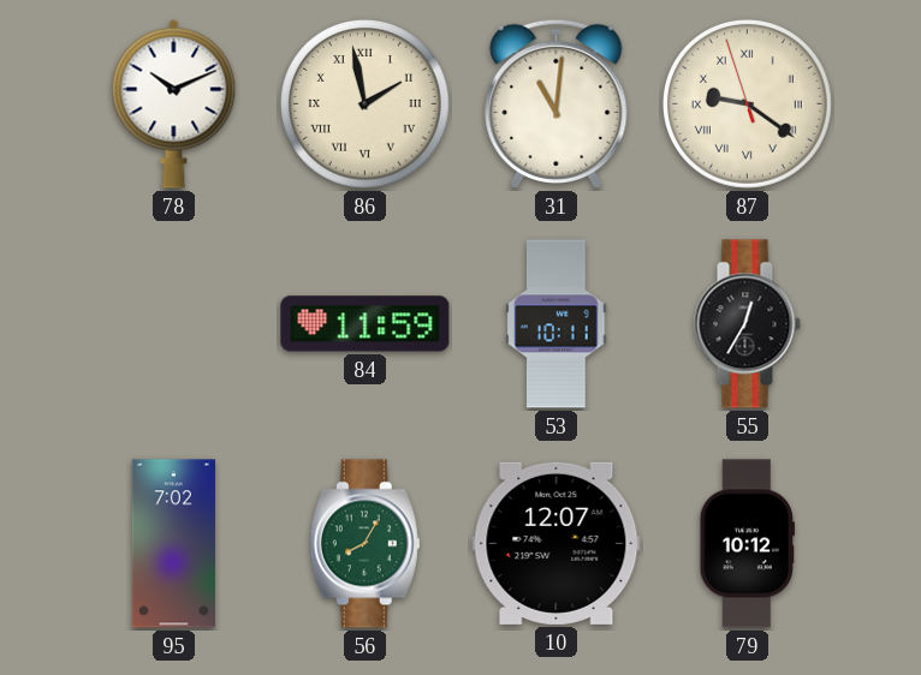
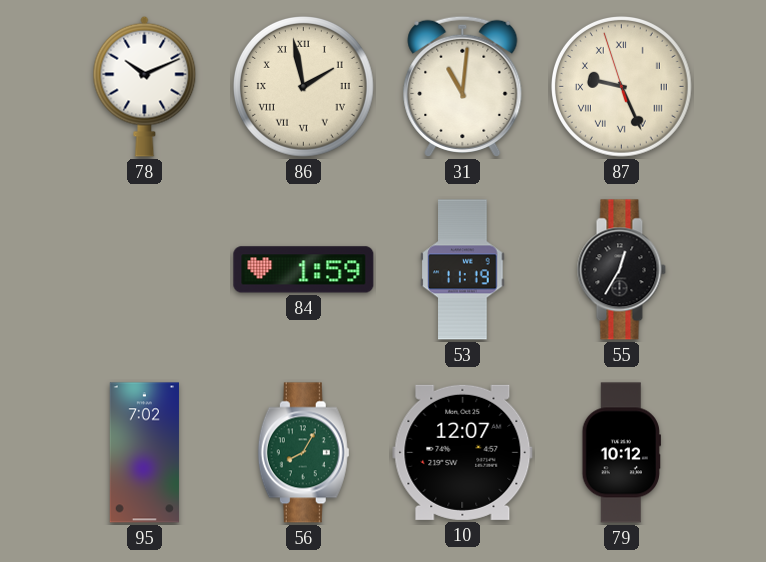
87: 9:20 -> 9:25 (622, 87)
84: 11:59 -> 1:59 (304, 270)
53: 10:11 -> 11:19 (463, 270)
